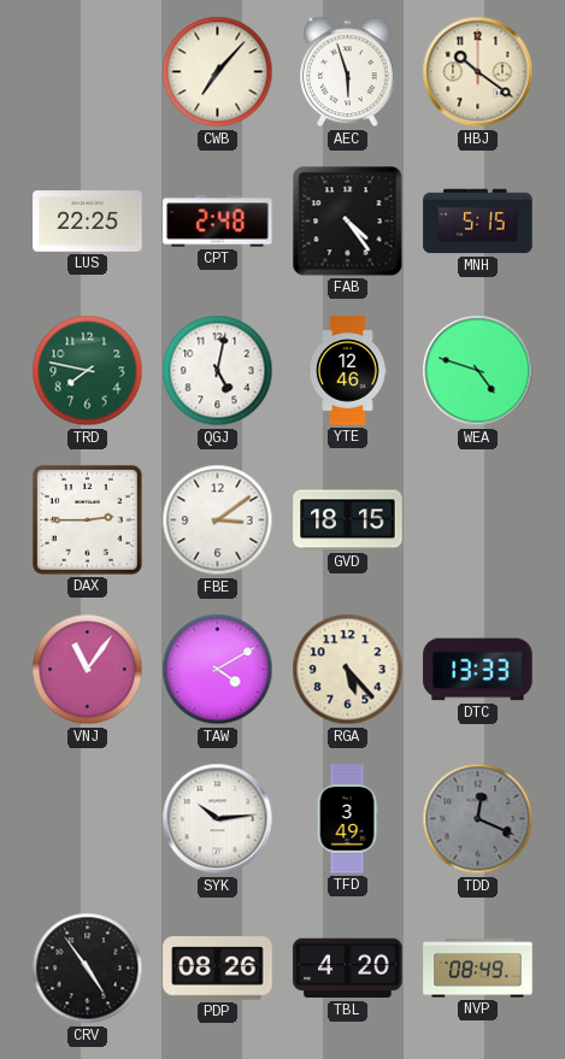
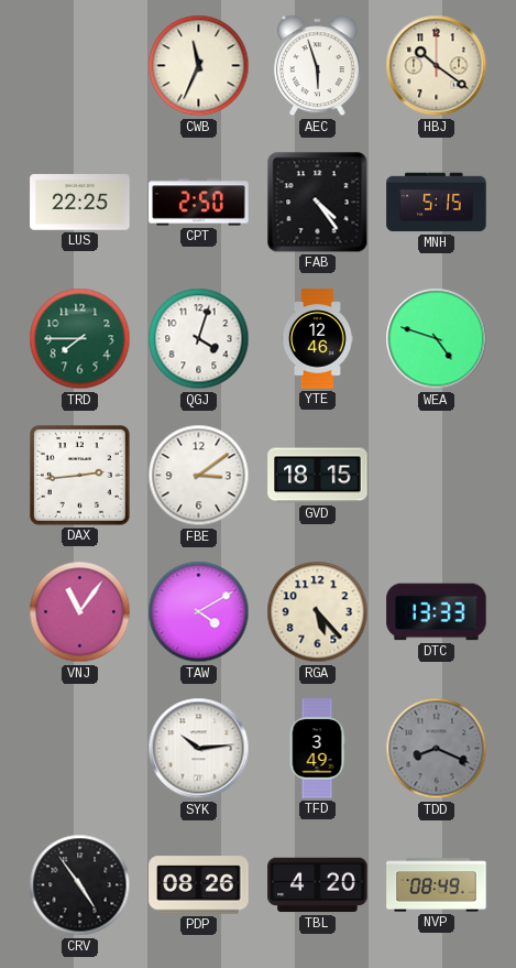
CWB: 7:07 -> 11:34 (199, 66)
CPT: 2:48 -> 2:50 (199, 203)
TRD: 7:47 -> 7:45 (80, 339)
QGJ: 5:02 -> 4:03 (199, 339)
DAX: 2:45 -> 2:44 (79, 475)
TDD: 12:19 -> 8:19 (437, 749)
